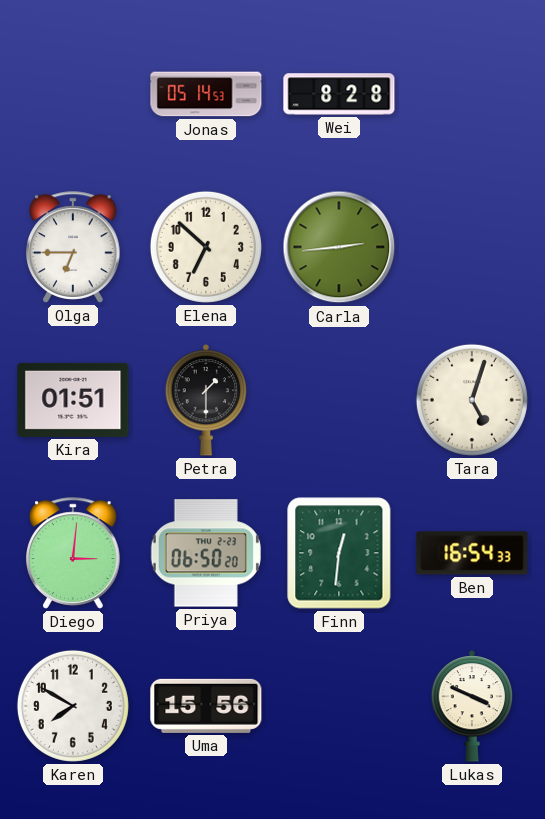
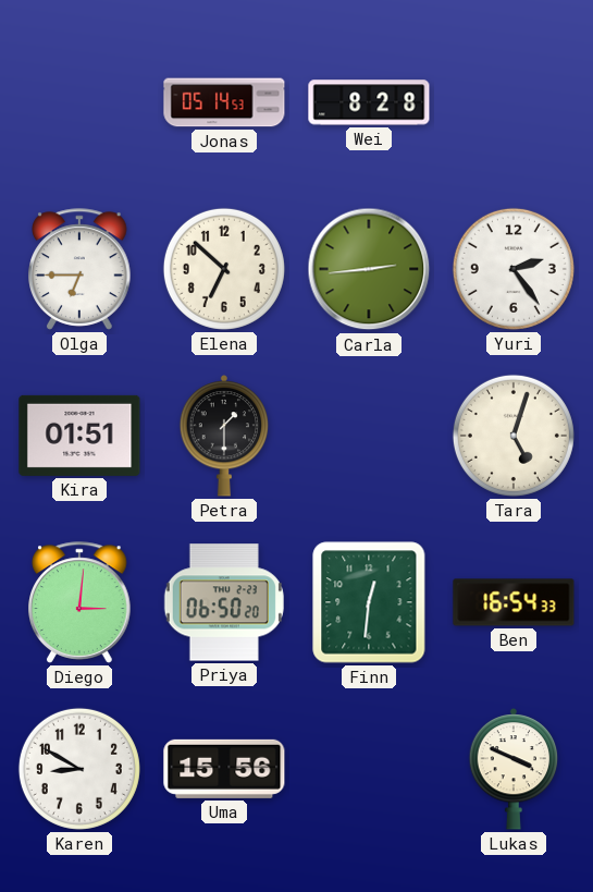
Yuri: none -> 2:24 (514, 269)
Karen: 7:50 -> 8:50 (79, 769)
